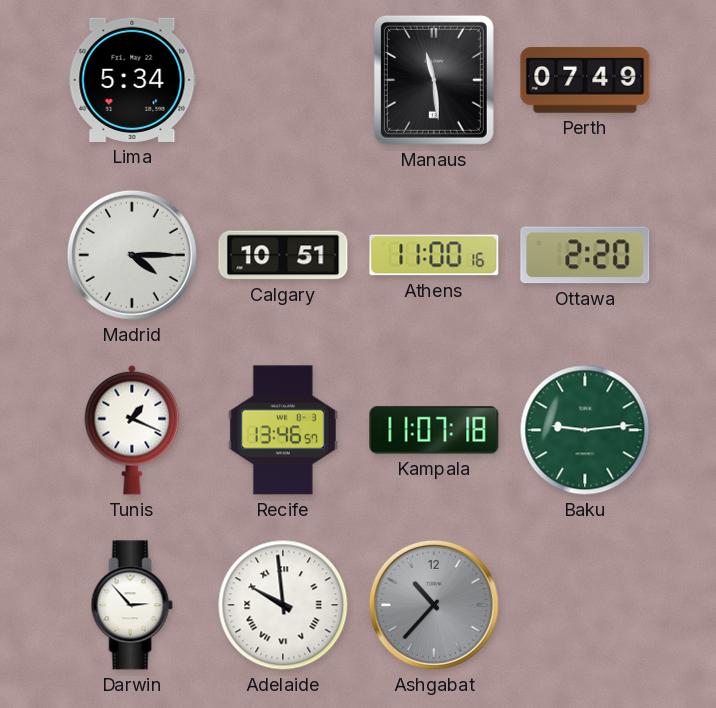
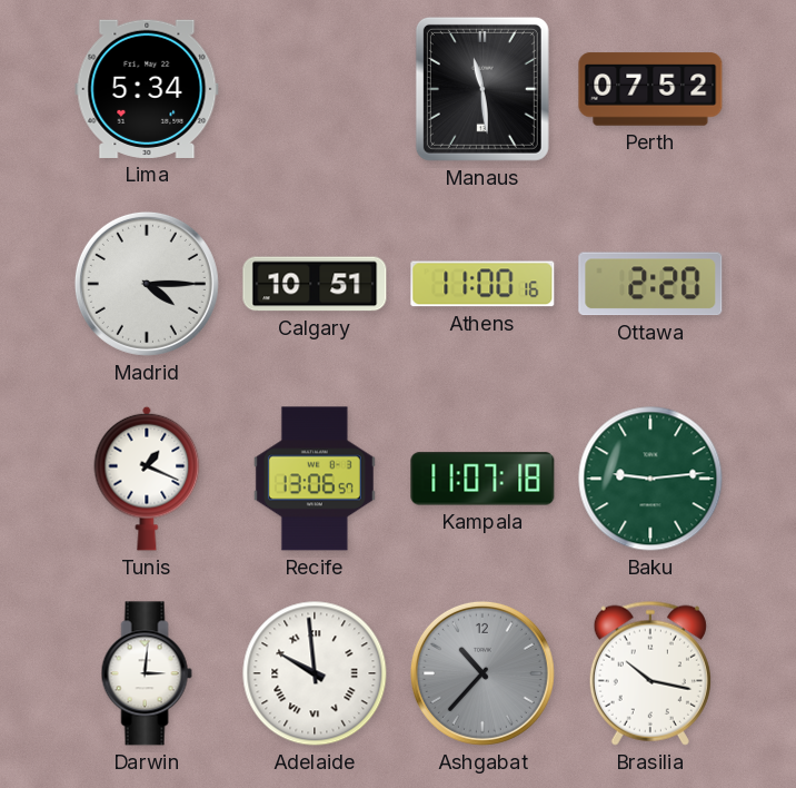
Perth: 07:49 -> 07:52 (650, 89)
Recife: 13:46 -> 13:06 (315, 479)
Darwin: 2:53 -> 3:01 (147, 673)
Brasilia: none -> 10:17 (650, 673)
